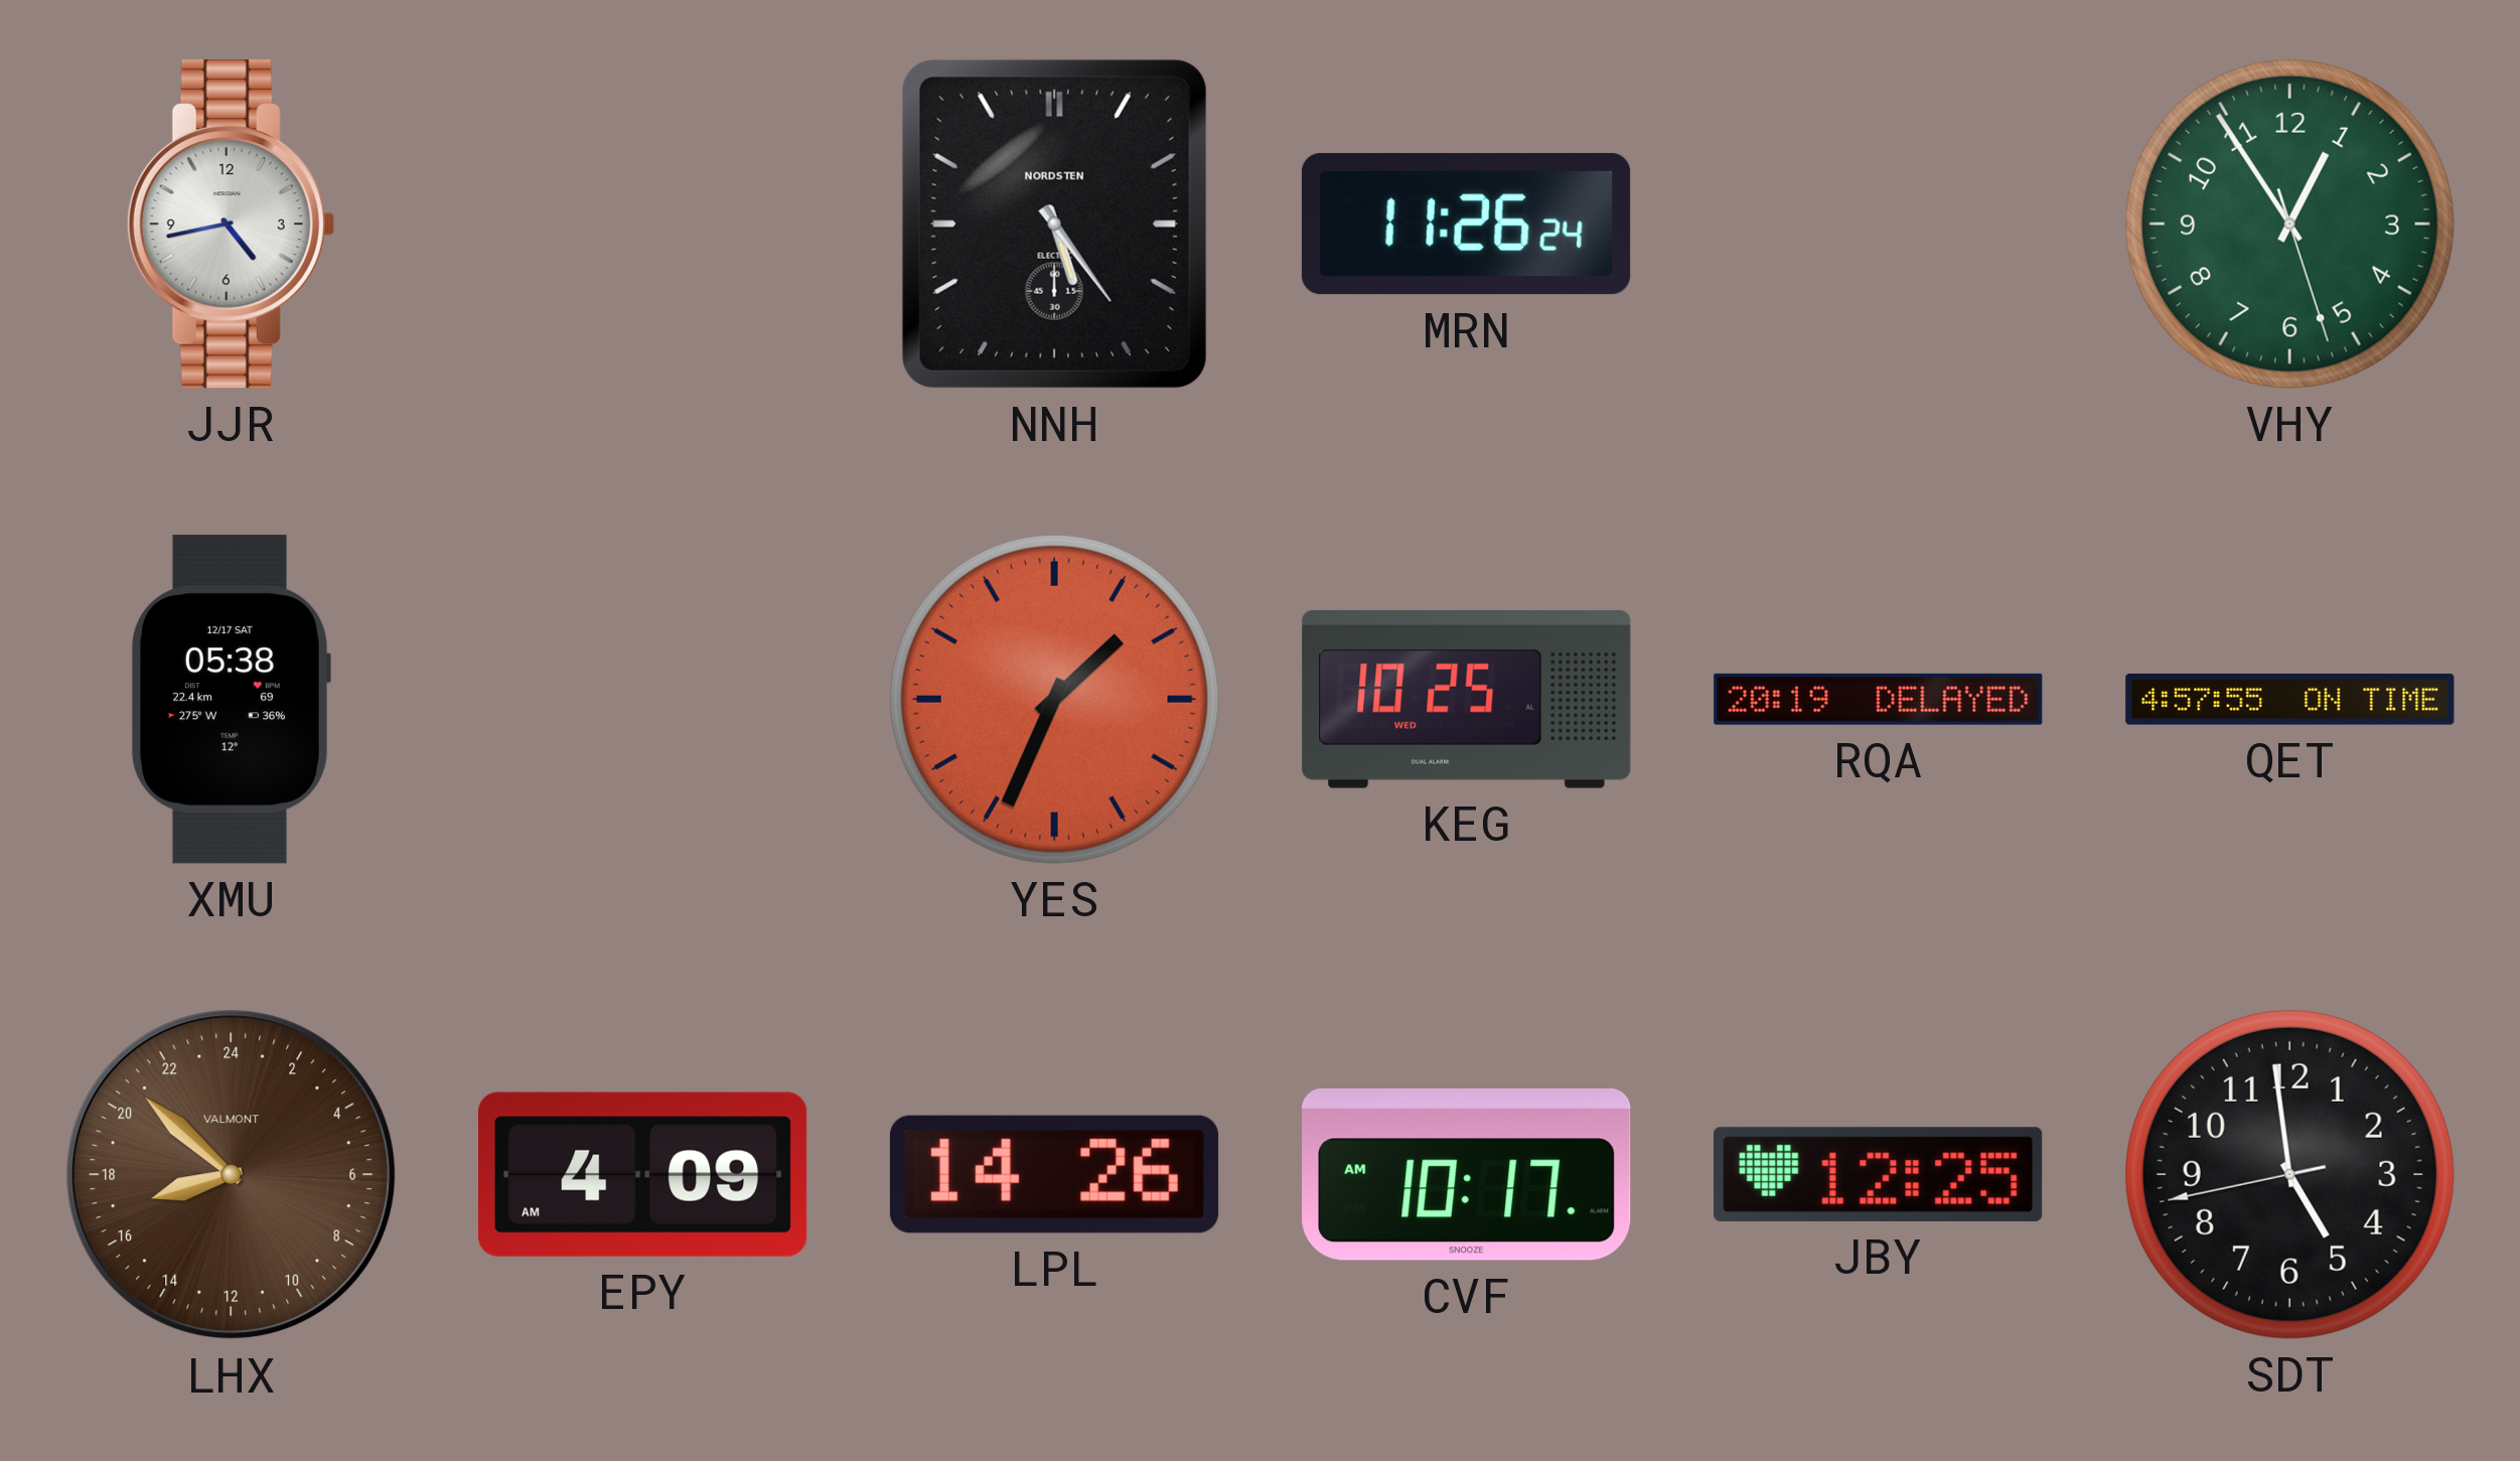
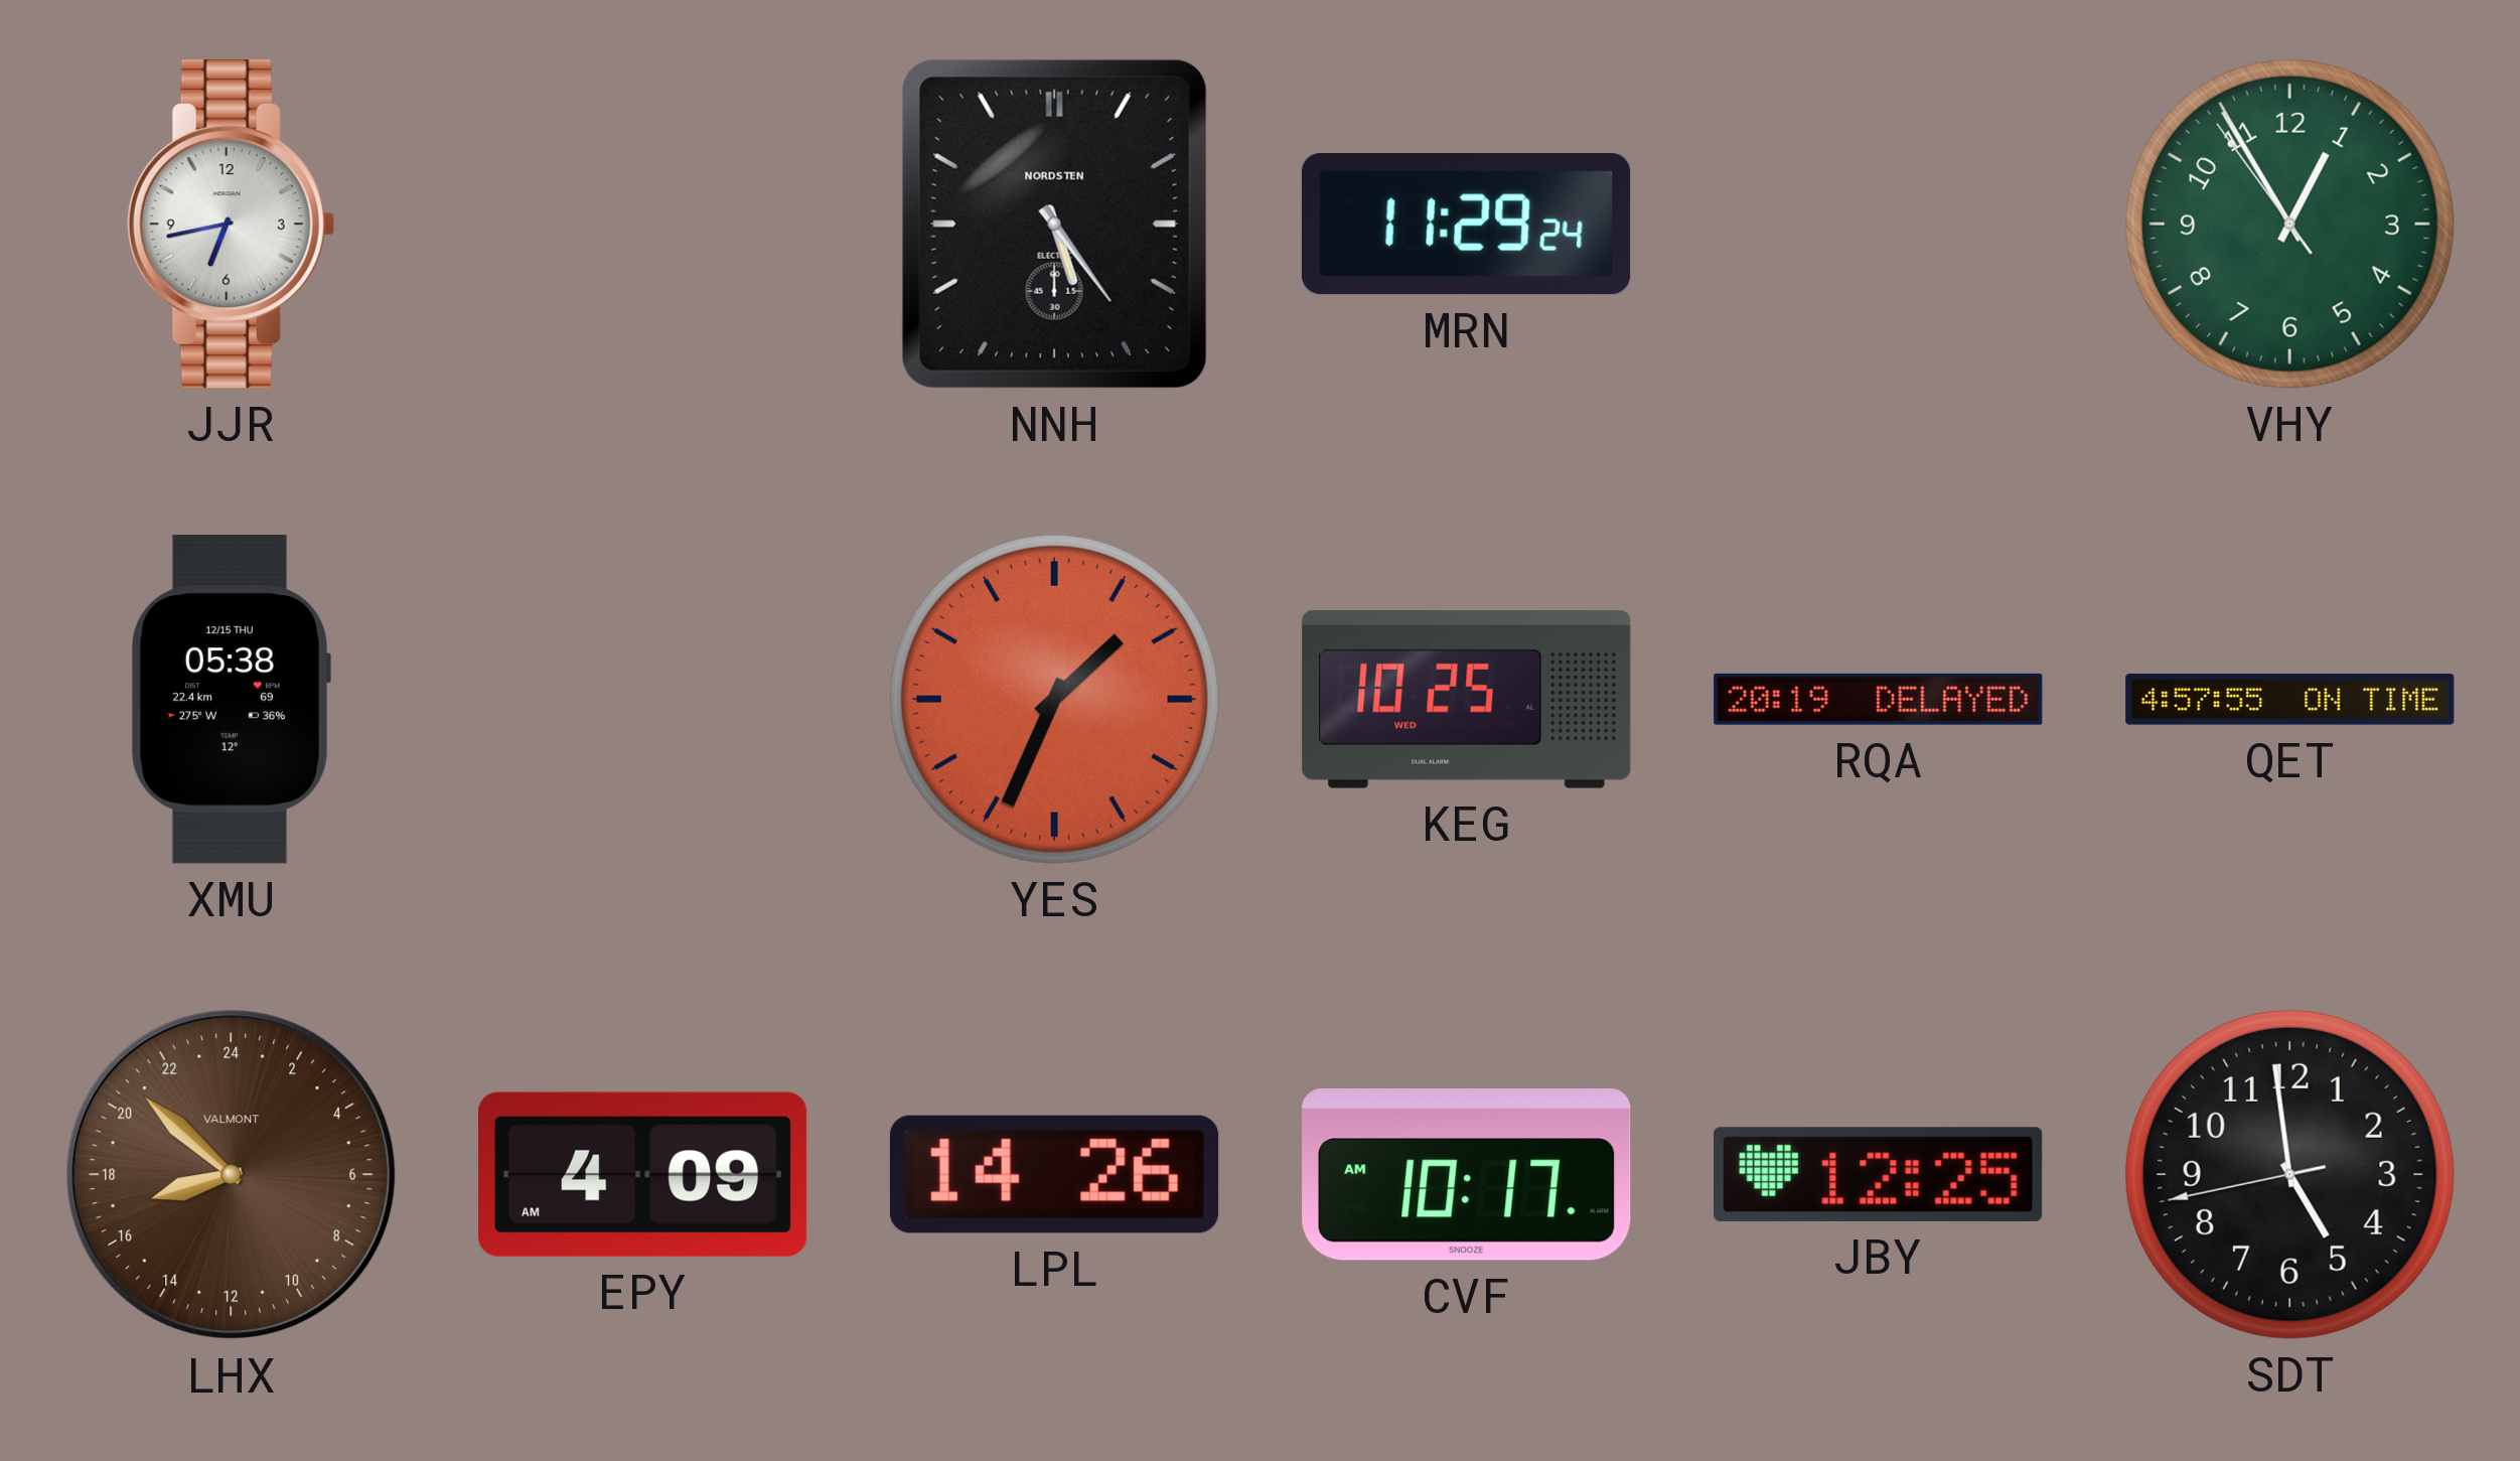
JJR: 4:43 -> 6:43 (231, 225)
MRN: 11:26 -> 11:29 (1466, 224)
VHY: 12:54:27 -> 12:54:54 (2289, 224)
XMU date: 12/17 SAT -> 12/15 THU (231, 700)
